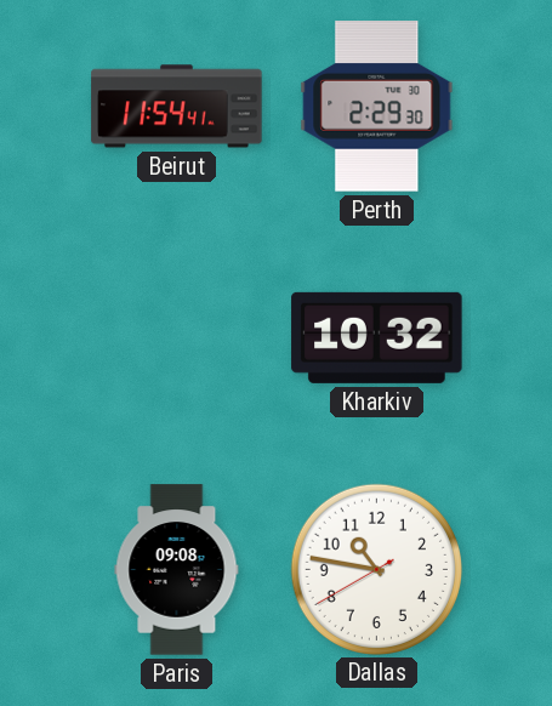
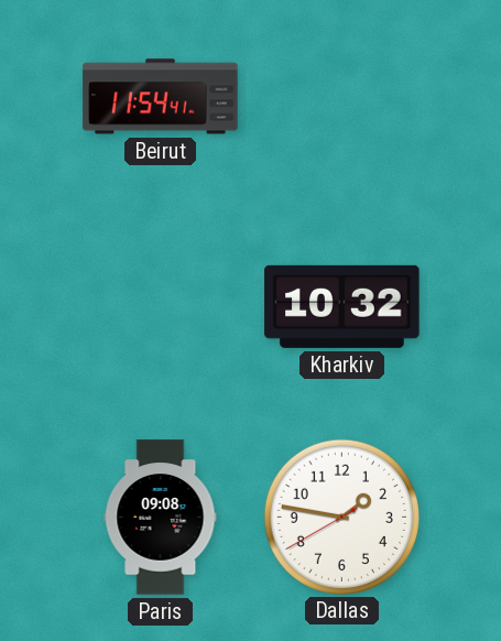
Perth: 2:29 -> none (377, 107)
Dallas: 10:46 -> 1:46 (341, 517)
